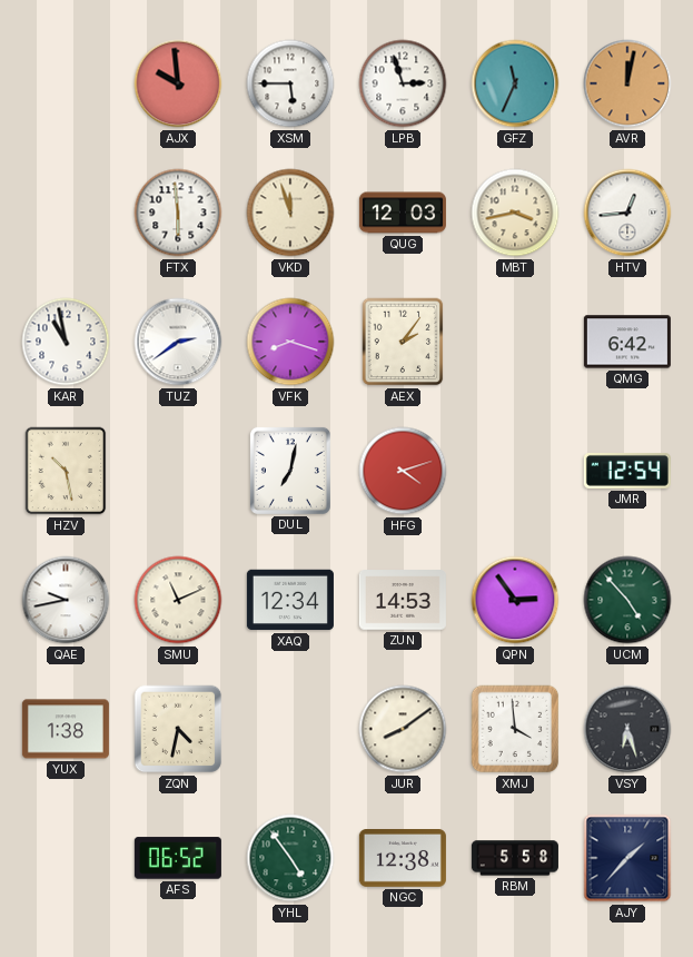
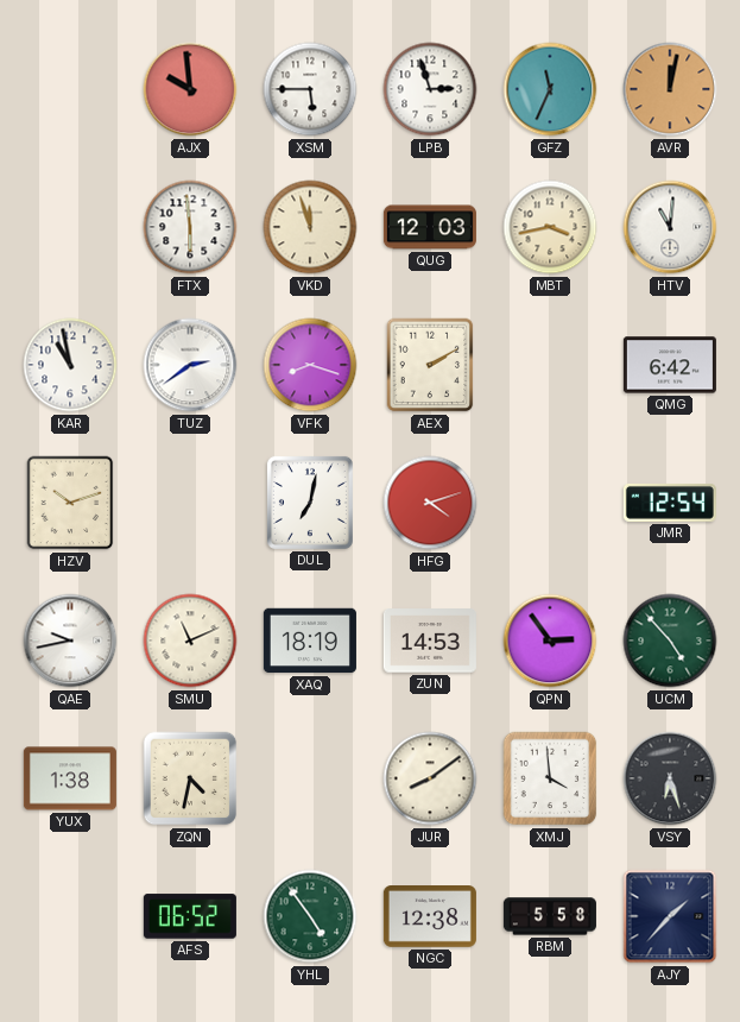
HTV: 12:44 -> 11:01 (670, 227)
AEX: 2:06 -> 2:10 (430, 365)
HZV: 10:28 -> 10:12 (70, 503)
XAQ: 12:34 -> 18:19 (310, 641)
